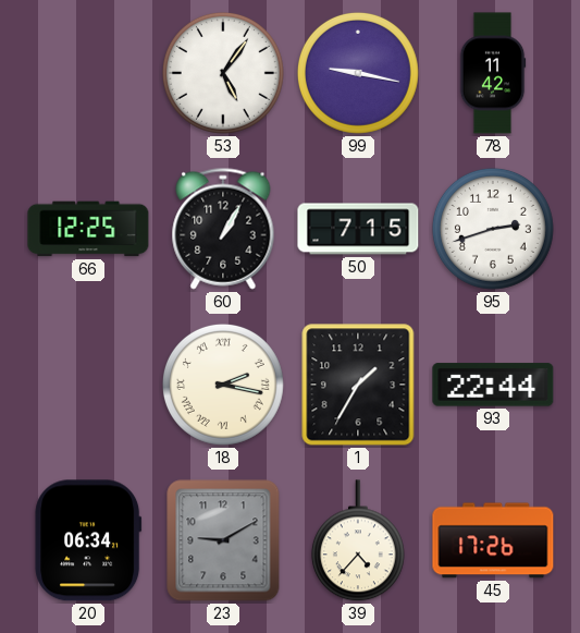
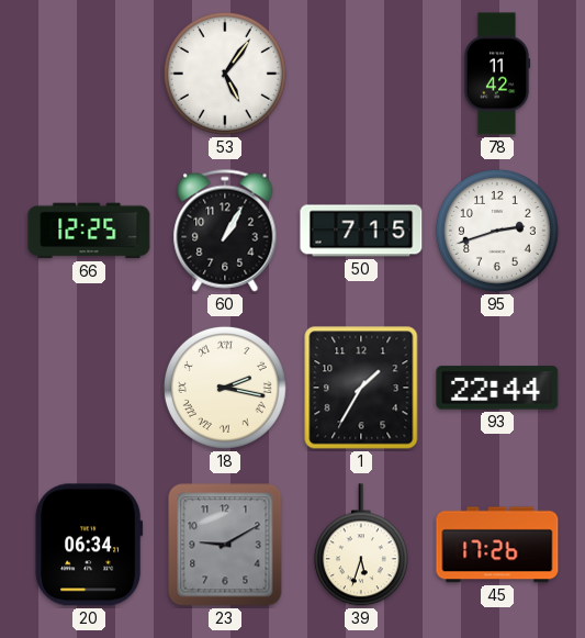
99: 9:17 -> none (358, 73)
39: 4:37 -> 5:33 (361, 546)
